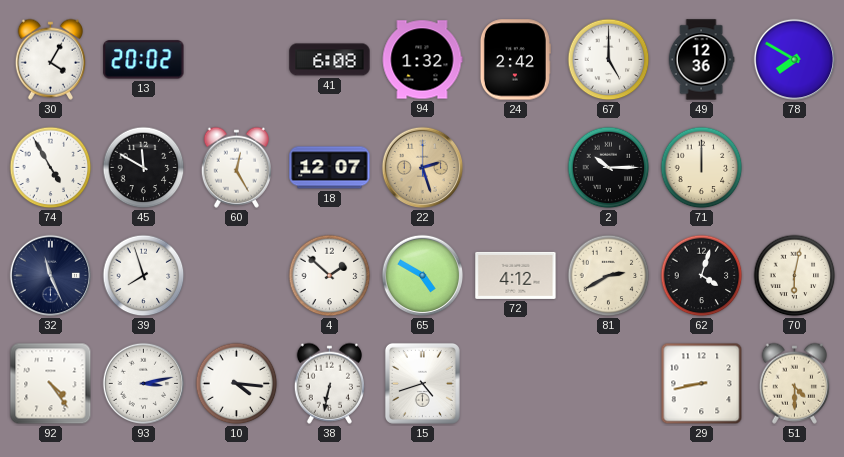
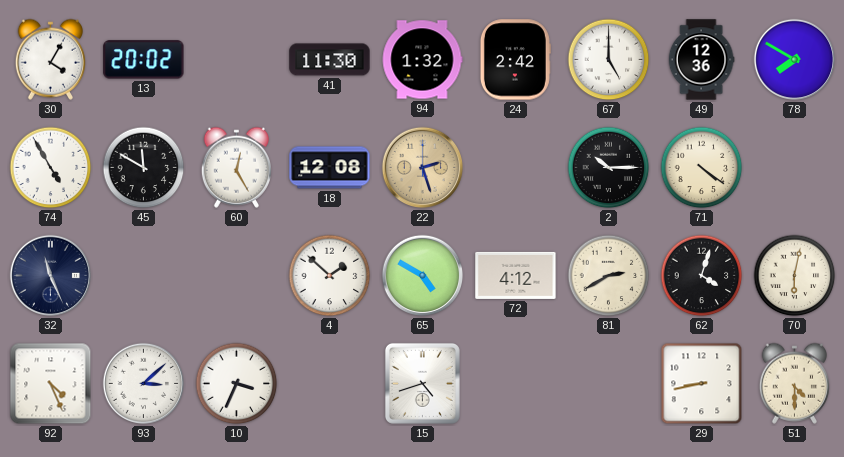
41: 6:08 -> 11:30 (330, 60)
18: 12:07 -> 12:08 (330, 168)
71: 12:00 -> 4:21 (702, 168)
39: 7:57 -> none (144, 276)
92: 4:24 -> 4:26 (51, 384)
93: 3:13 -> 3:08 (144, 384)
10: 4:16 -> 3:34 (237, 384)
38: 6:32 -> none (329, 383)
